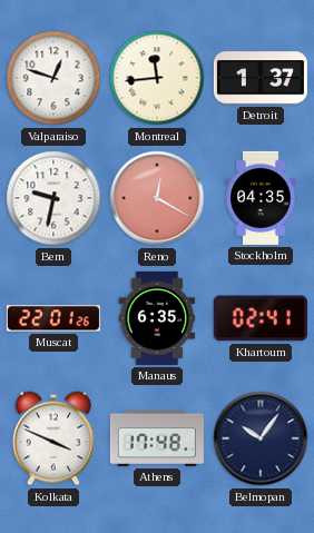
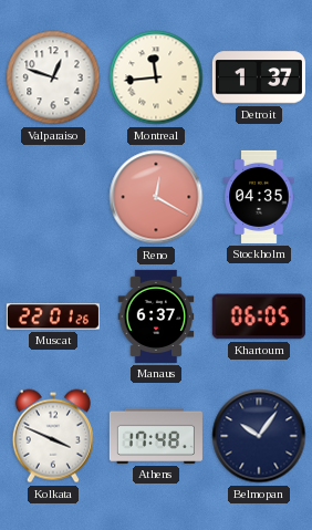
Bern: 9:32 -> none (53, 198)
Manaus: 6:35 -> 6:37 (156, 316)
Khartoum: 02:41 -> 06:05 (259, 316)
